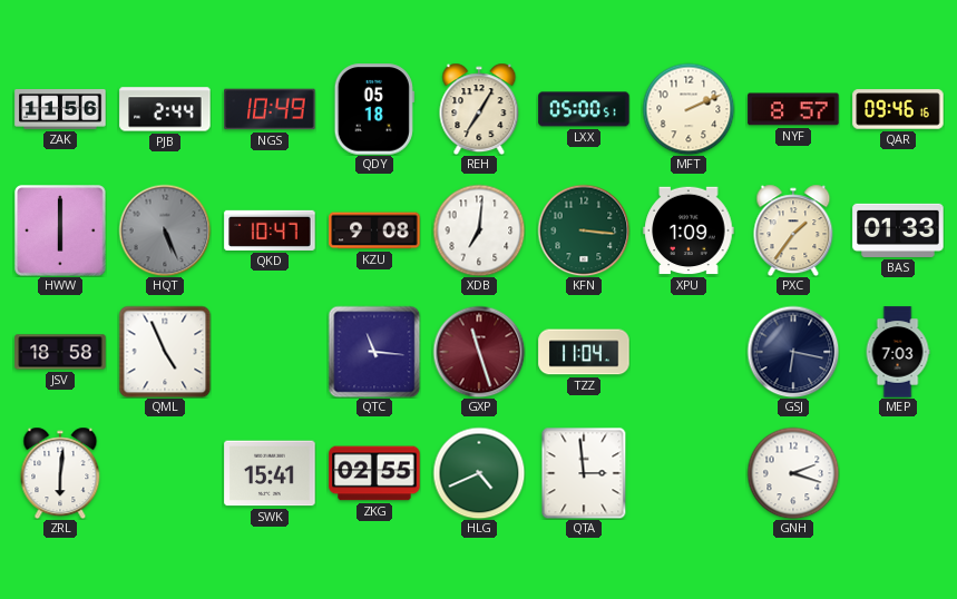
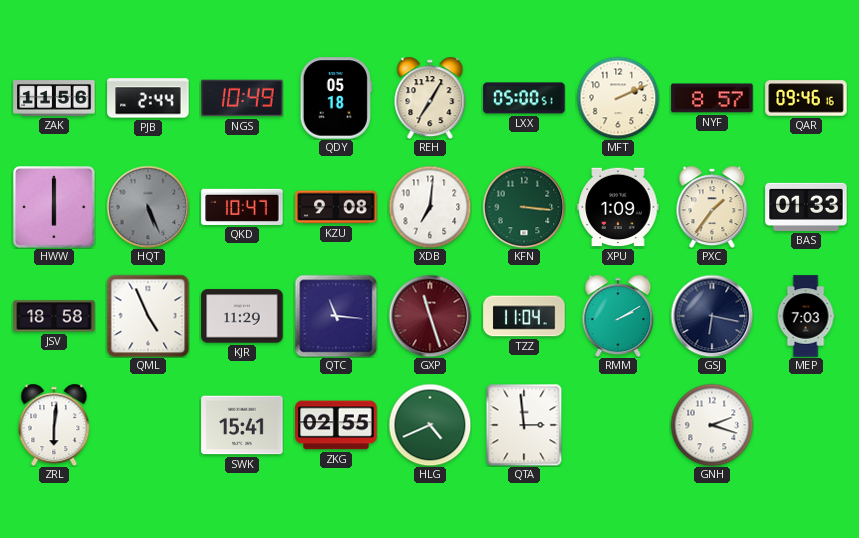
KJR: none -> 11:29 (242, 316)
RMM: none -> 2:10 (618, 316)
